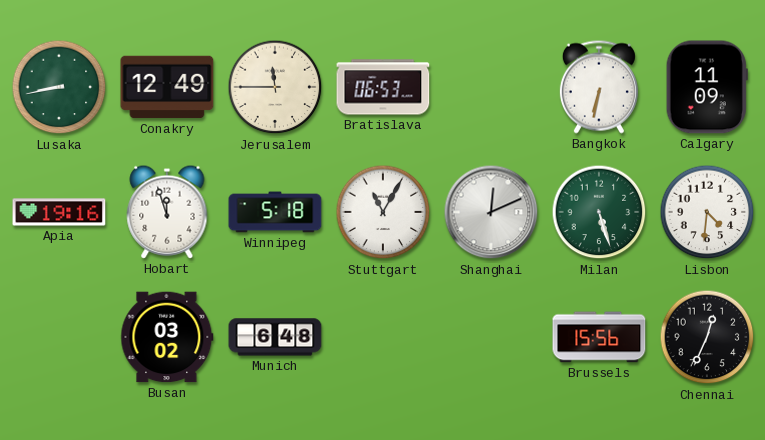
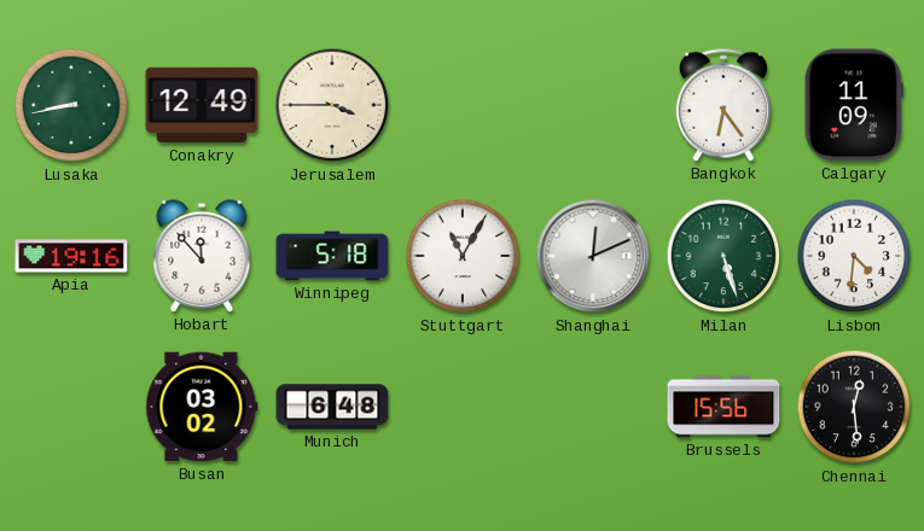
Jerusalem: 11:45 -> 3:45 (332, 105)
Bratislava: 06:53 -> none (383, 87)
Bangkok: 6:32 -> 6:24 (723, 105)
Hobart: 11:57 -> 11:53 (202, 256)
Chennai: 12:34 -> 12:29 (854, 407)
